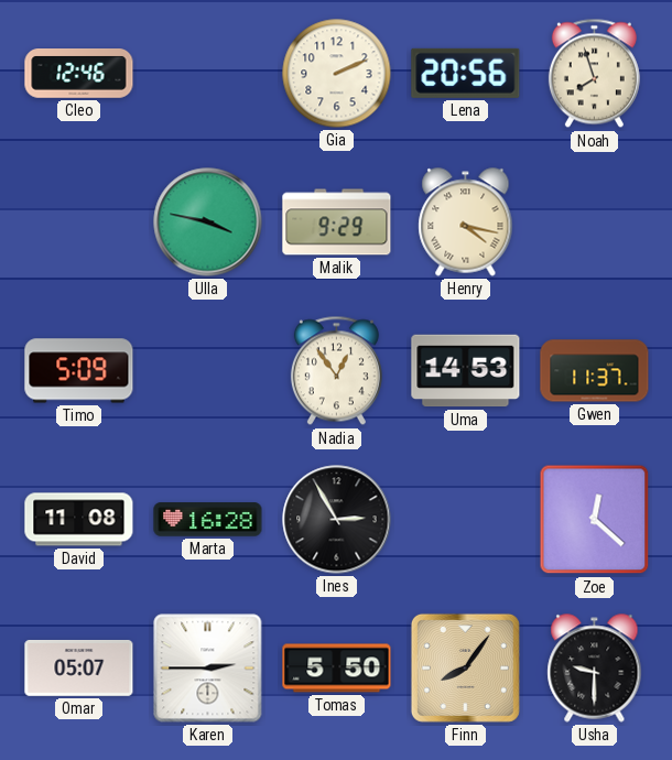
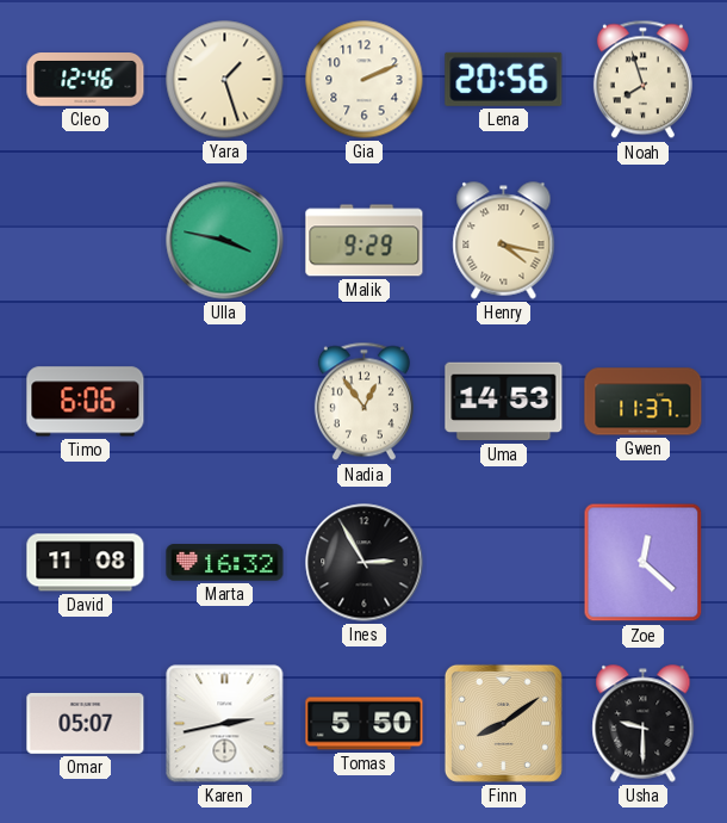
Yara: none -> 1:27 (225, 80)
Timo: 5:09 -> 6:06 (86, 402)
Marta: 16:28 -> 16:32 (225, 563)
Karen: 2:45 -> 2:43 (225, 724)
Finn: 8:06 -> 8:09 (503, 723)
